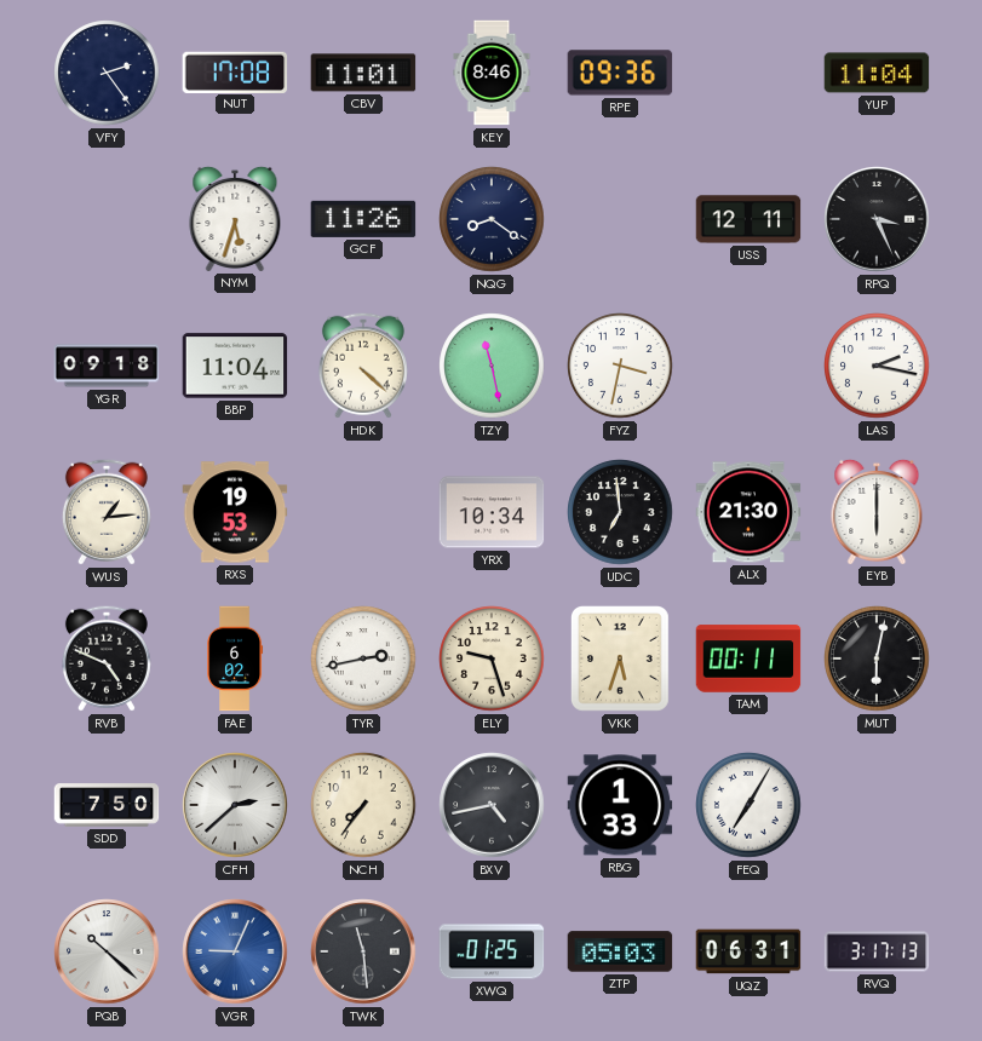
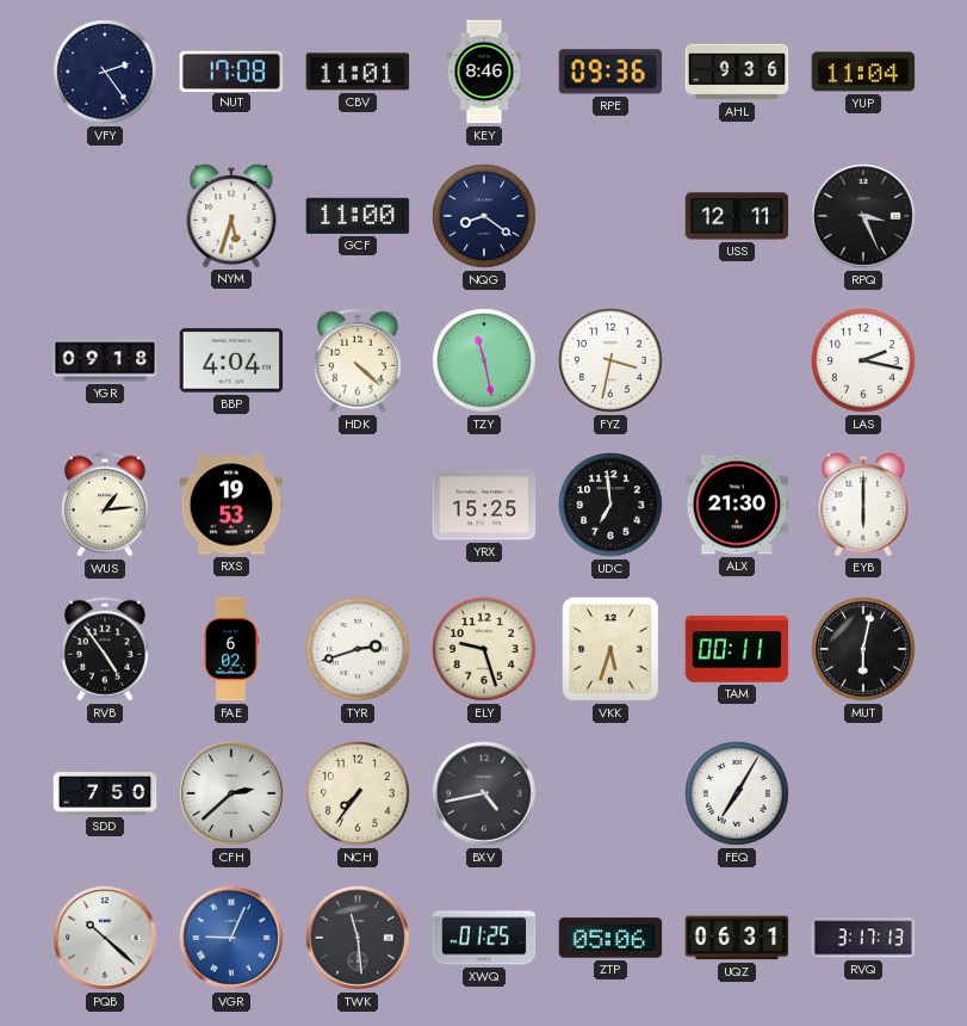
AHL: none -> 9:36 (737, 72)
GCF: 11:26 -> 11:00 (358, 216)
BBP: 11:04 -> 4:04 (231, 360)
YRX: 10:34 -> 15:25 (484, 505)
RVB: 4:49 -> 4:54 (105, 649)
TYR: 2:43 -> 2:42 (358, 649)
RBG: 1:33 -> none (620, 805)
ZTP: 05:03 -> 05:06 (610, 938)
